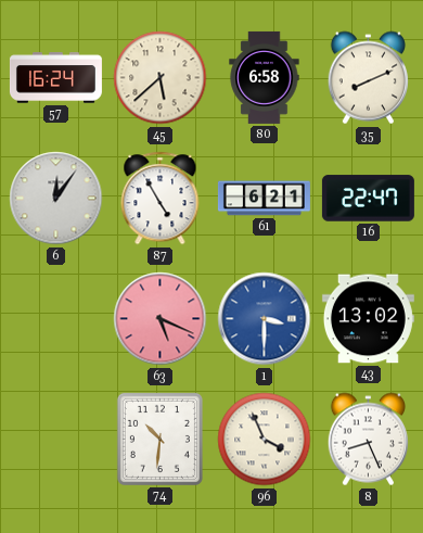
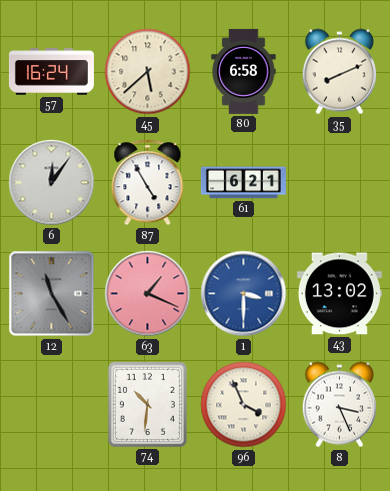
16: 22:47 -> none (368, 199)
12: none -> 11:25 (52, 294)
63: 5:19 -> 1:19 (148, 294)
8: 8:26 -> 3:26 (339, 405)
